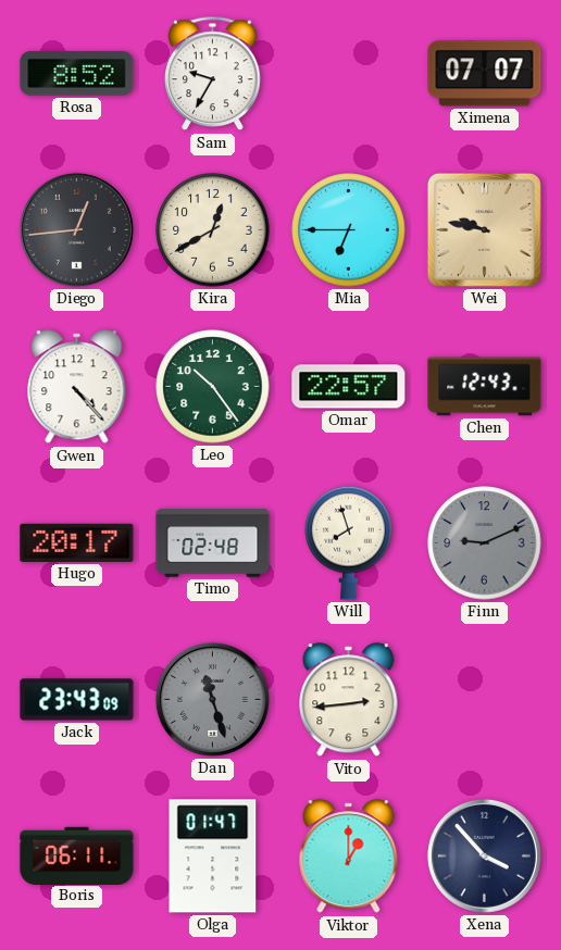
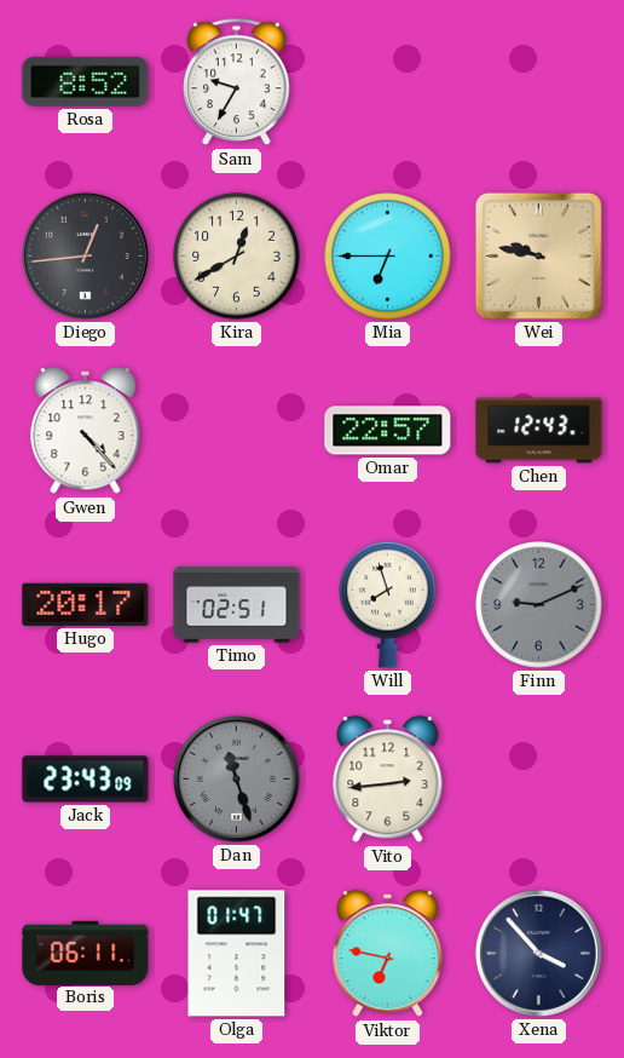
Ximena: 07:07 -> none (485, 74)
Leo: 10:24 -> none (213, 387)
Timo: 02:48 -> 02:51 (237, 605)
Viktor: 1:00 -> 6:47 (388, 954)
